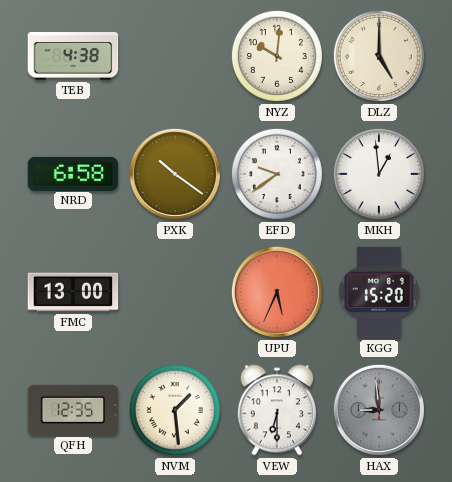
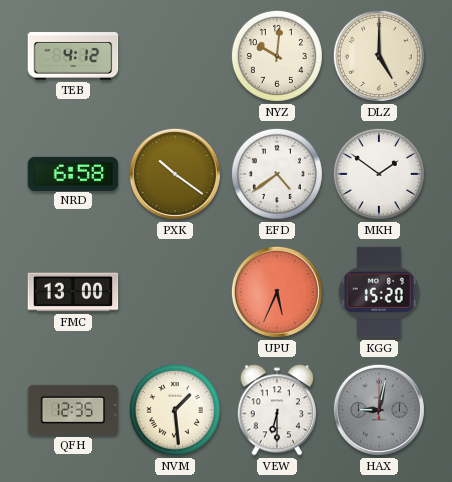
TEB: 4:38 -> 4:12 (73, 57)
EFD: 9:39 -> 4:39 (277, 174)
MKH: 12:59 -> 1:51 (379, 174)
HAX: 8:59 -> 9:02 (379, 410)
